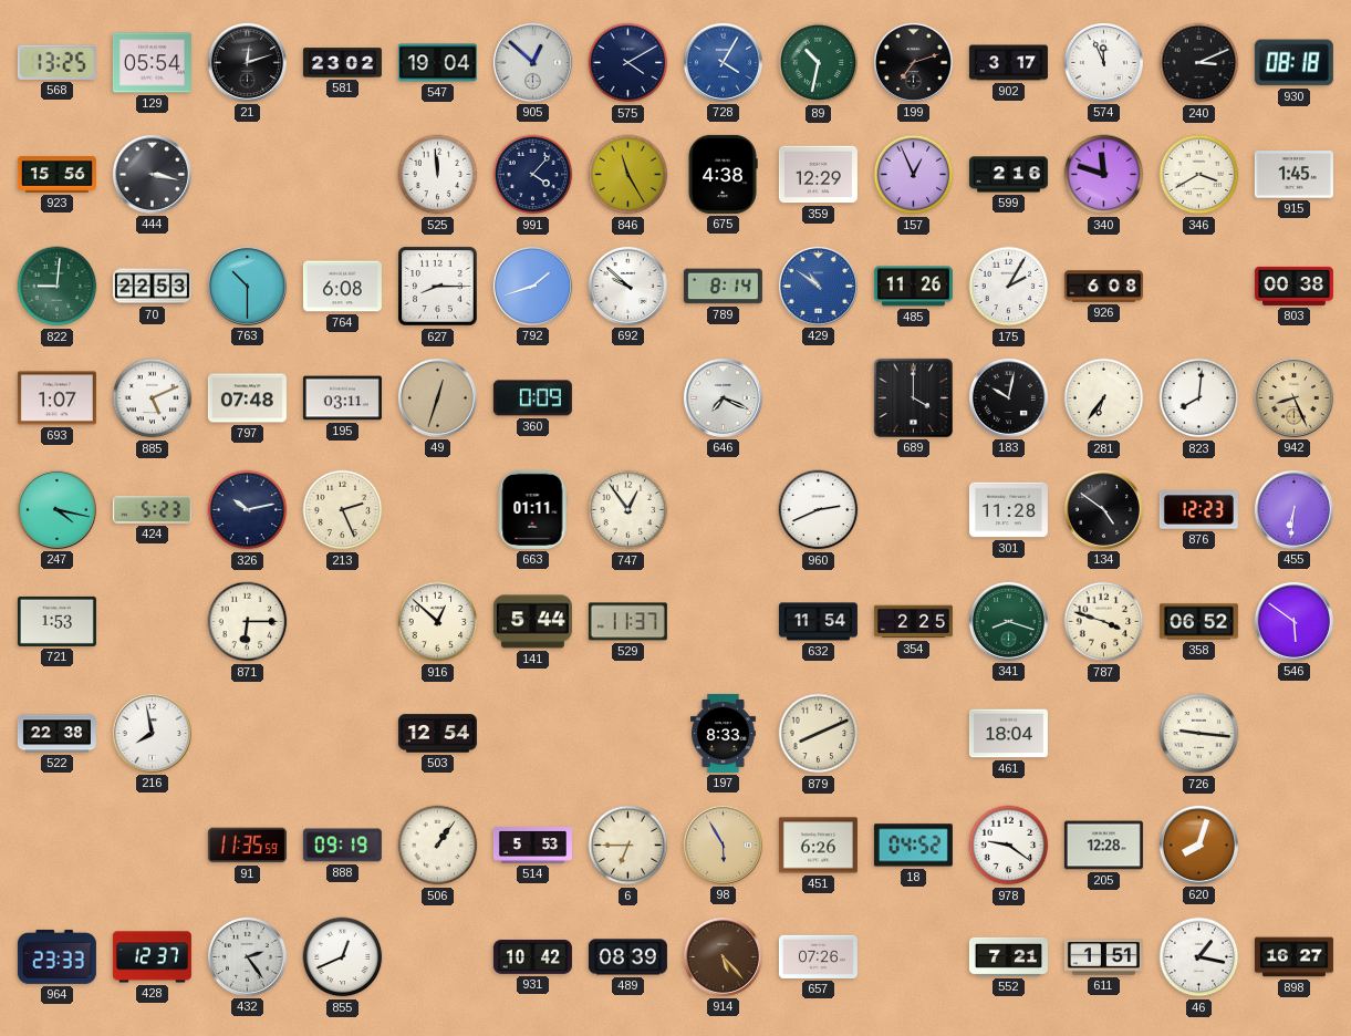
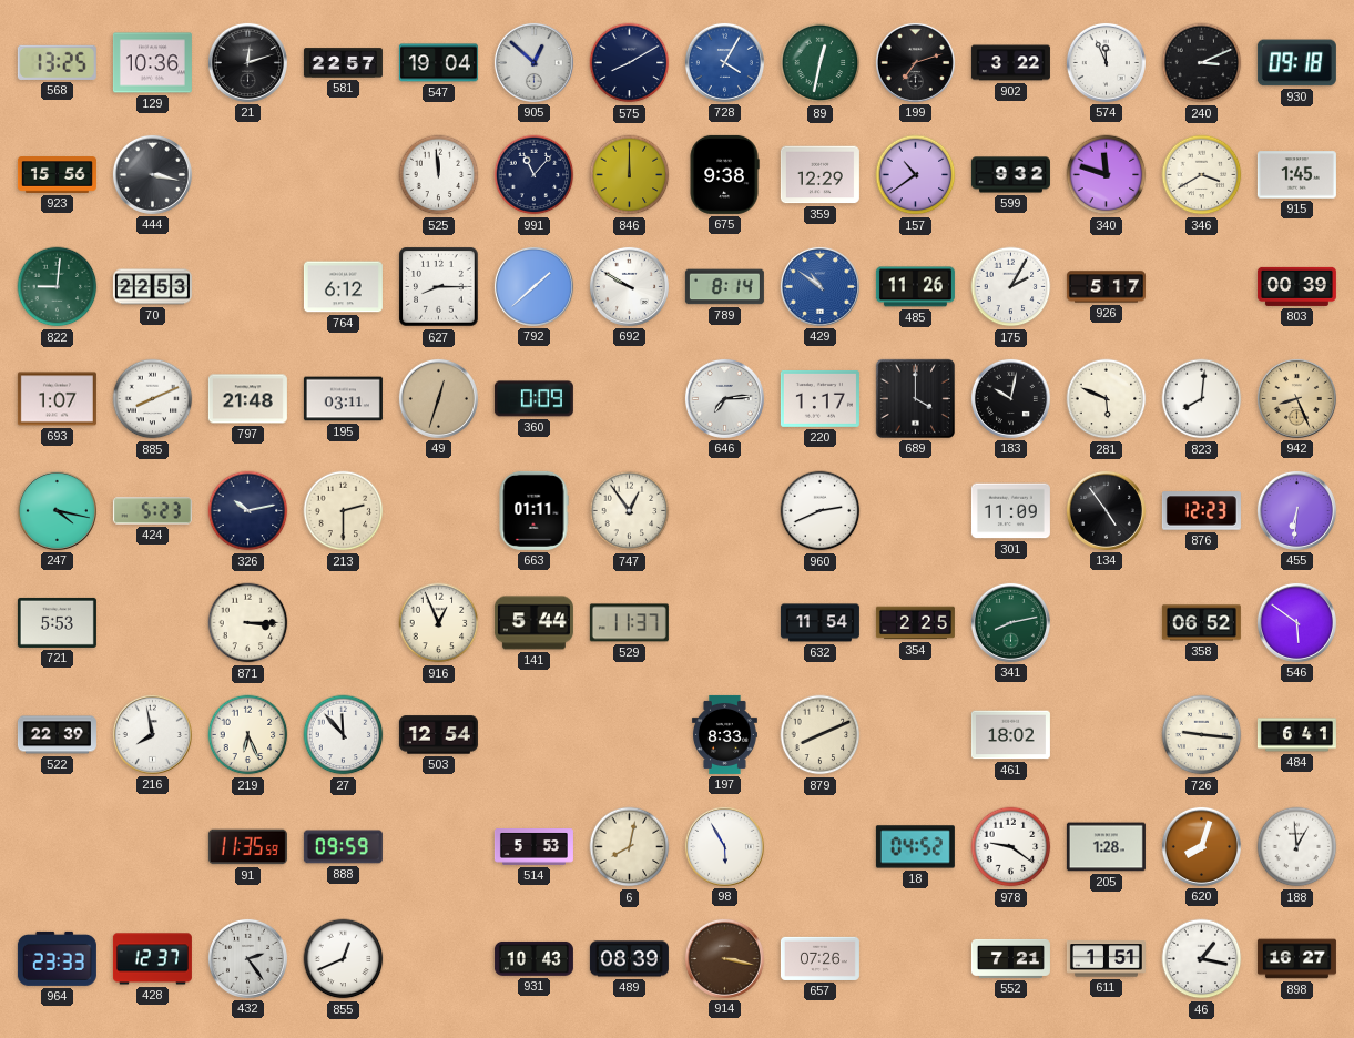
129: 05:54 -> 10:36 (152, 63)
581: 23:02 -> 22:57 (343, 63)
575: 4:10 -> 8:10 (630, 63)
89: 10:32 -> 12:32 (821, 63)
902: 3:17 -> 3:22 (1010, 63)
930: 08:18 -> 09:18 (1296, 63)
991: 4:07 -> 11:07 (535, 175)
846: 11:25 -> 12:00 (630, 175)
675: 4:38 -> 9:38 (724, 174)
157: 12:56 -> 10:39 (916, 175)
599: 2:16 -> 9:32 (1010, 175)
763: 10:30 -> none (247, 286)
764: 6:08 -> 6:12 (343, 287)
792: 1:42 -> 1:38 (533, 286)
692: 9:52 -> 9:50 (629, 286)
926: 6:08 -> 5:17 (1106, 287)
803: 00:38 -> 00:39 (1296, 286)
885: 5:11 -> 8:11 (153, 399)
797: 07:48 -> 21:48 (247, 399)
646: 7:19 -> 7:14 (724, 398)
220: none -> 1:17 (819, 399)
281: 6:36 -> 5:49 (1107, 399)
213: 2:26 -> 2:30 (344, 511)
301: 11:28 -> 11:09 (1010, 511)
134: 4:51 -> 4:54 (1106, 510)
721: 1:53 -> 5:53 (57, 622)
871: 6:15 -> 3:15 (248, 623)
916: 12:52 -> 12:56 (439, 623)
341: 8:18 -> 8:13 (1010, 622)
787: 3:48 -> none (1104, 622)
522: 22:38 -> 22:39 (57, 735)
219: none -> 6:26 (248, 735)
27: none -> 11:53 (344, 735)
461: 18:04 -> 18:02 (1010, 735)
484: none -> 6:41 (1296, 735)
888: 09:19 -> 09:59 (343, 847)
506: 1:06 -> none (438, 846)
6: 6:45 -> 8:02 (630, 847)
98 dial: champagne -> white (724, 846)
451: 6:26 -> none (818, 846)
205: 12:28 -> 1:28 (1106, 847)
188: none -> 12:59 (1297, 847)
931: 10:42 -> 10:43 (533, 958)
914: 5:23 -> 3:17 (724, 958)
